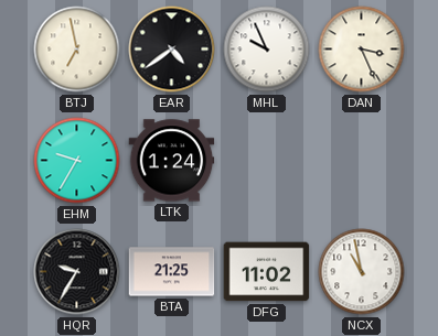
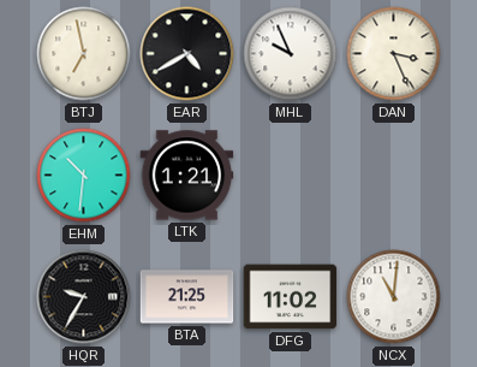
EAR: 4:39 -> 4:40 (187, 54)
EHM: 9:35 -> 10:31 (84, 176)
LTK: 1:24 -> 1:21 (187, 176)
NCX: 10:58 -> 11:01 (394, 297)
